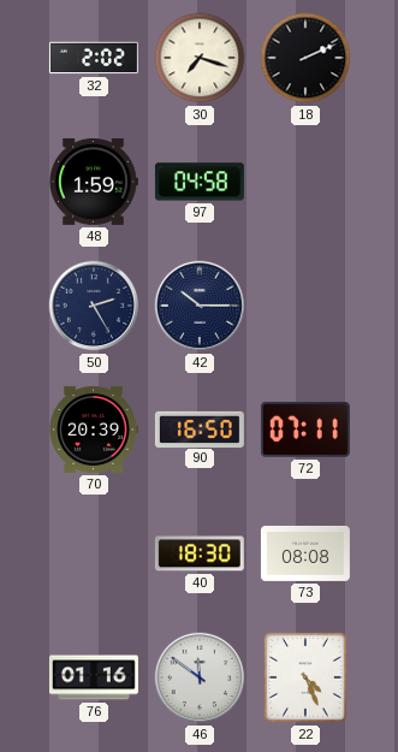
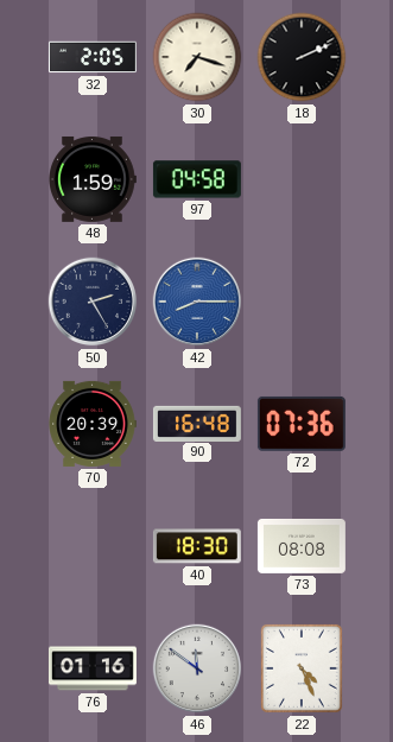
32: 2:02 -> 2:05 (93, 57)
42: 10:15 -> 8:15 (197, 302)
42 dial: navy -> blue (197, 302)
90: 16:50 -> 16:48 (197, 423)
72: 07:11 -> 07:36 (302, 424)
